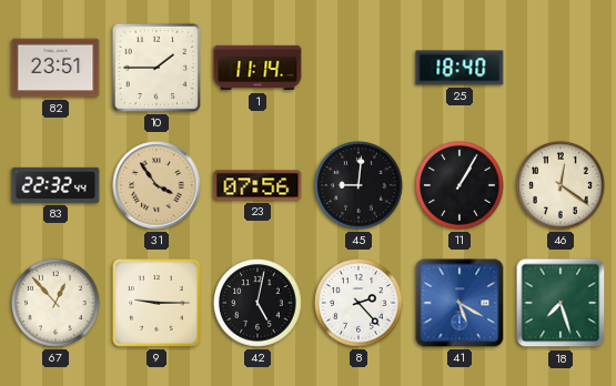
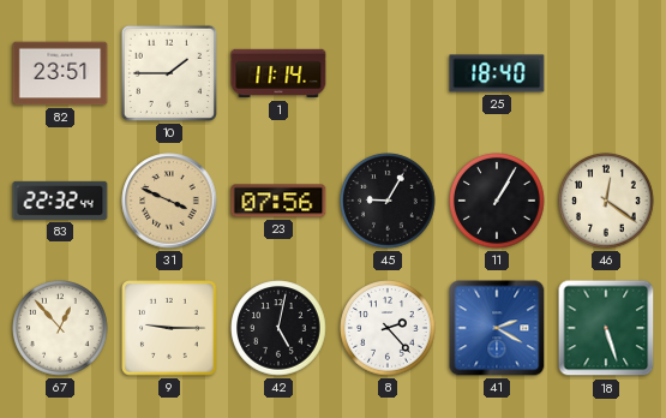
31: 3:54 -> 3:49 (169, 201)
45: 9:01 -> 9:05 (388, 201)
41: 5:20 -> 2:20 (497, 328)
18: 7:27 -> 5:27 (606, 328)
